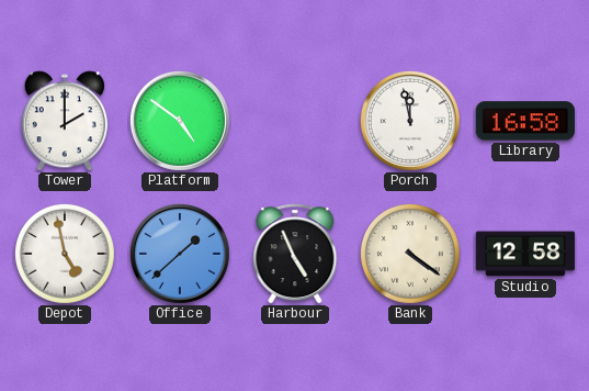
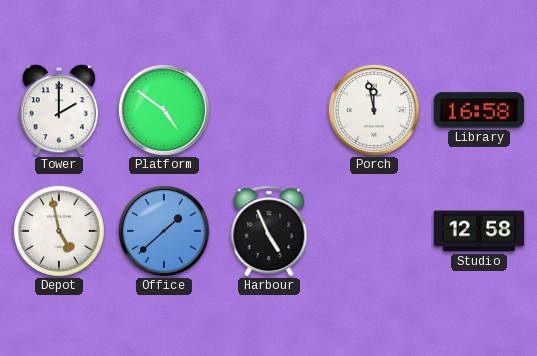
Bank: 4:21 -> none (410, 254)
